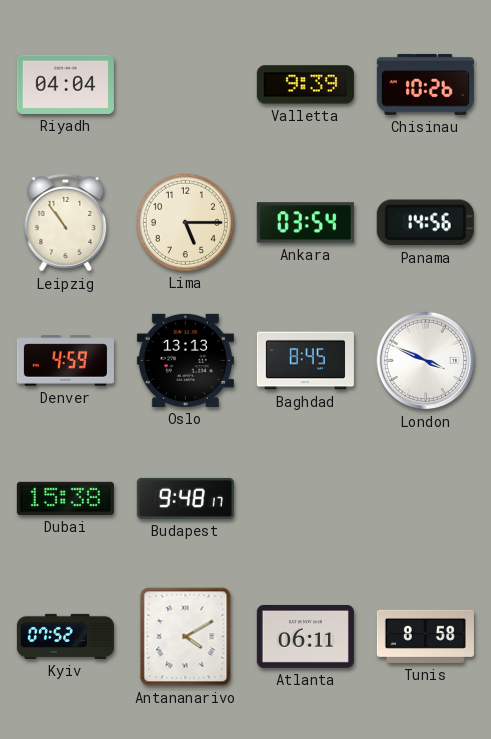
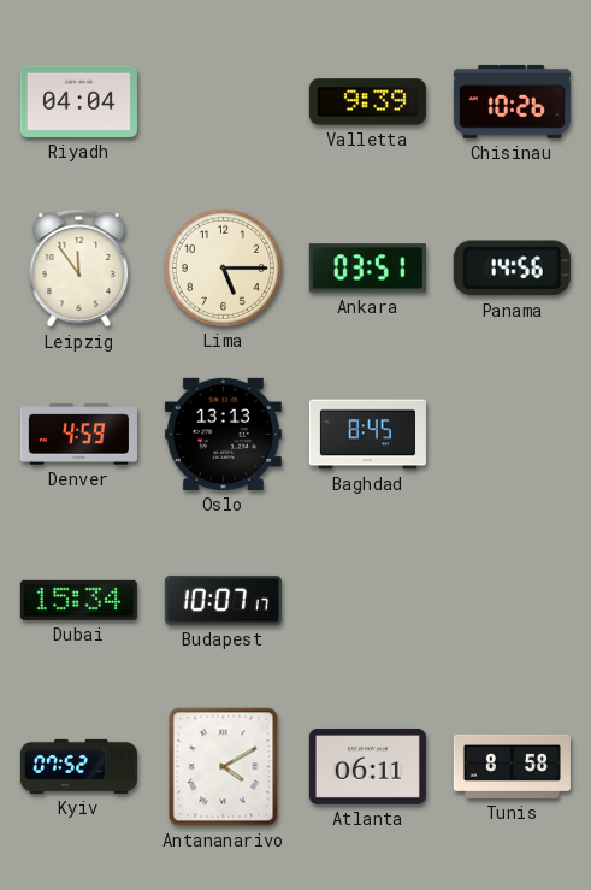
Leipzig: 10:54 -> 11:54 (79, 269)
Ankara: 03:54 -> 03:51 (367, 269)
London: 3:49 -> none (426, 361)
Dubai: 15:38 -> 15:34 (78, 600)
Budapest: 9:48 -> 10:07 (223, 600)
